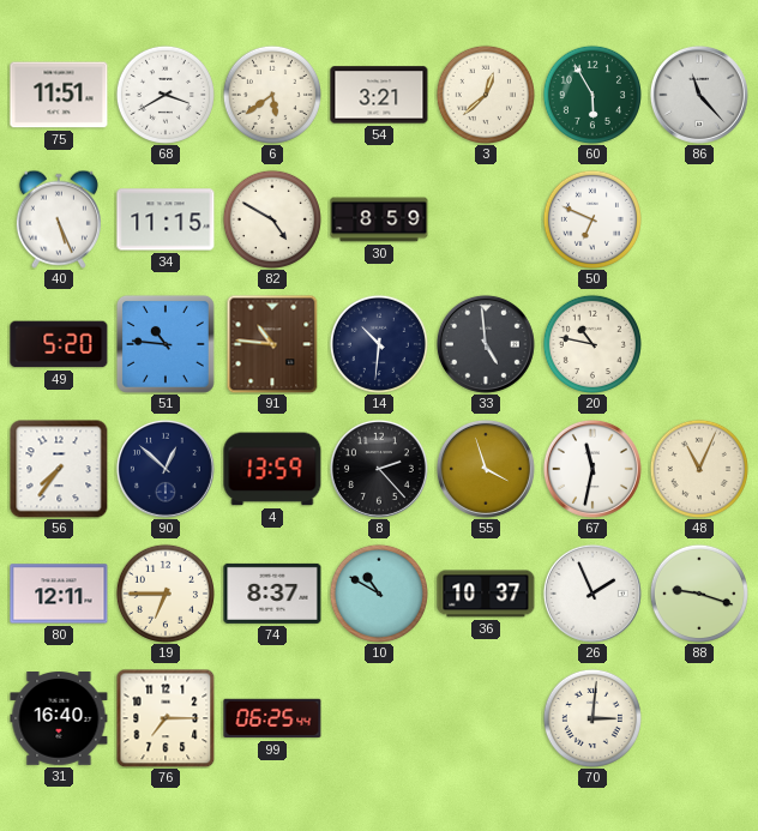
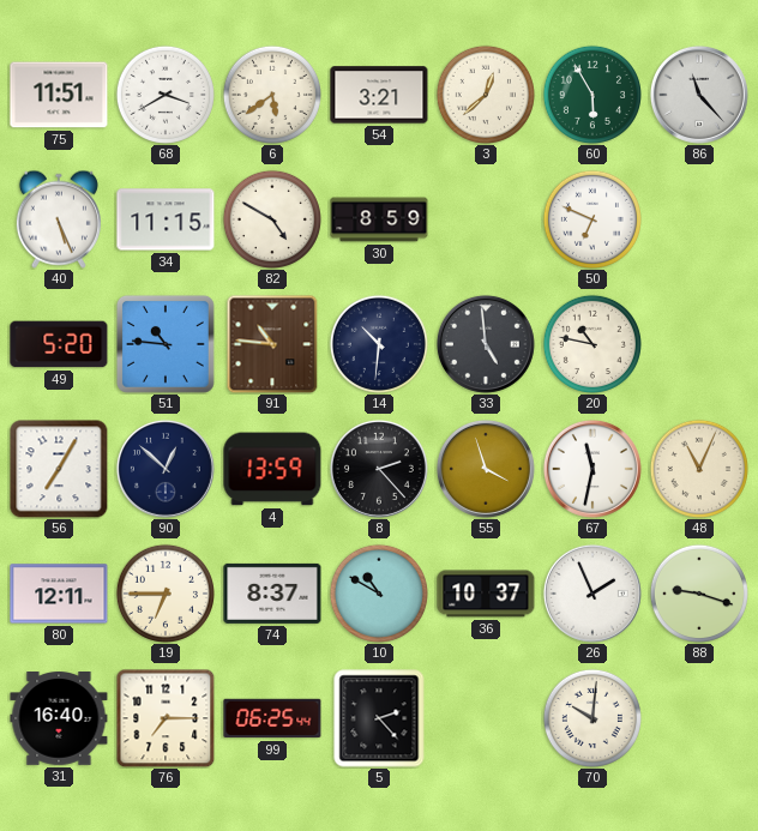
56: 7:36 -> 7:05 (59, 469)
5: none -> 2:23 (379, 718)
70: 3:01 -> 10:01 (592, 718)
